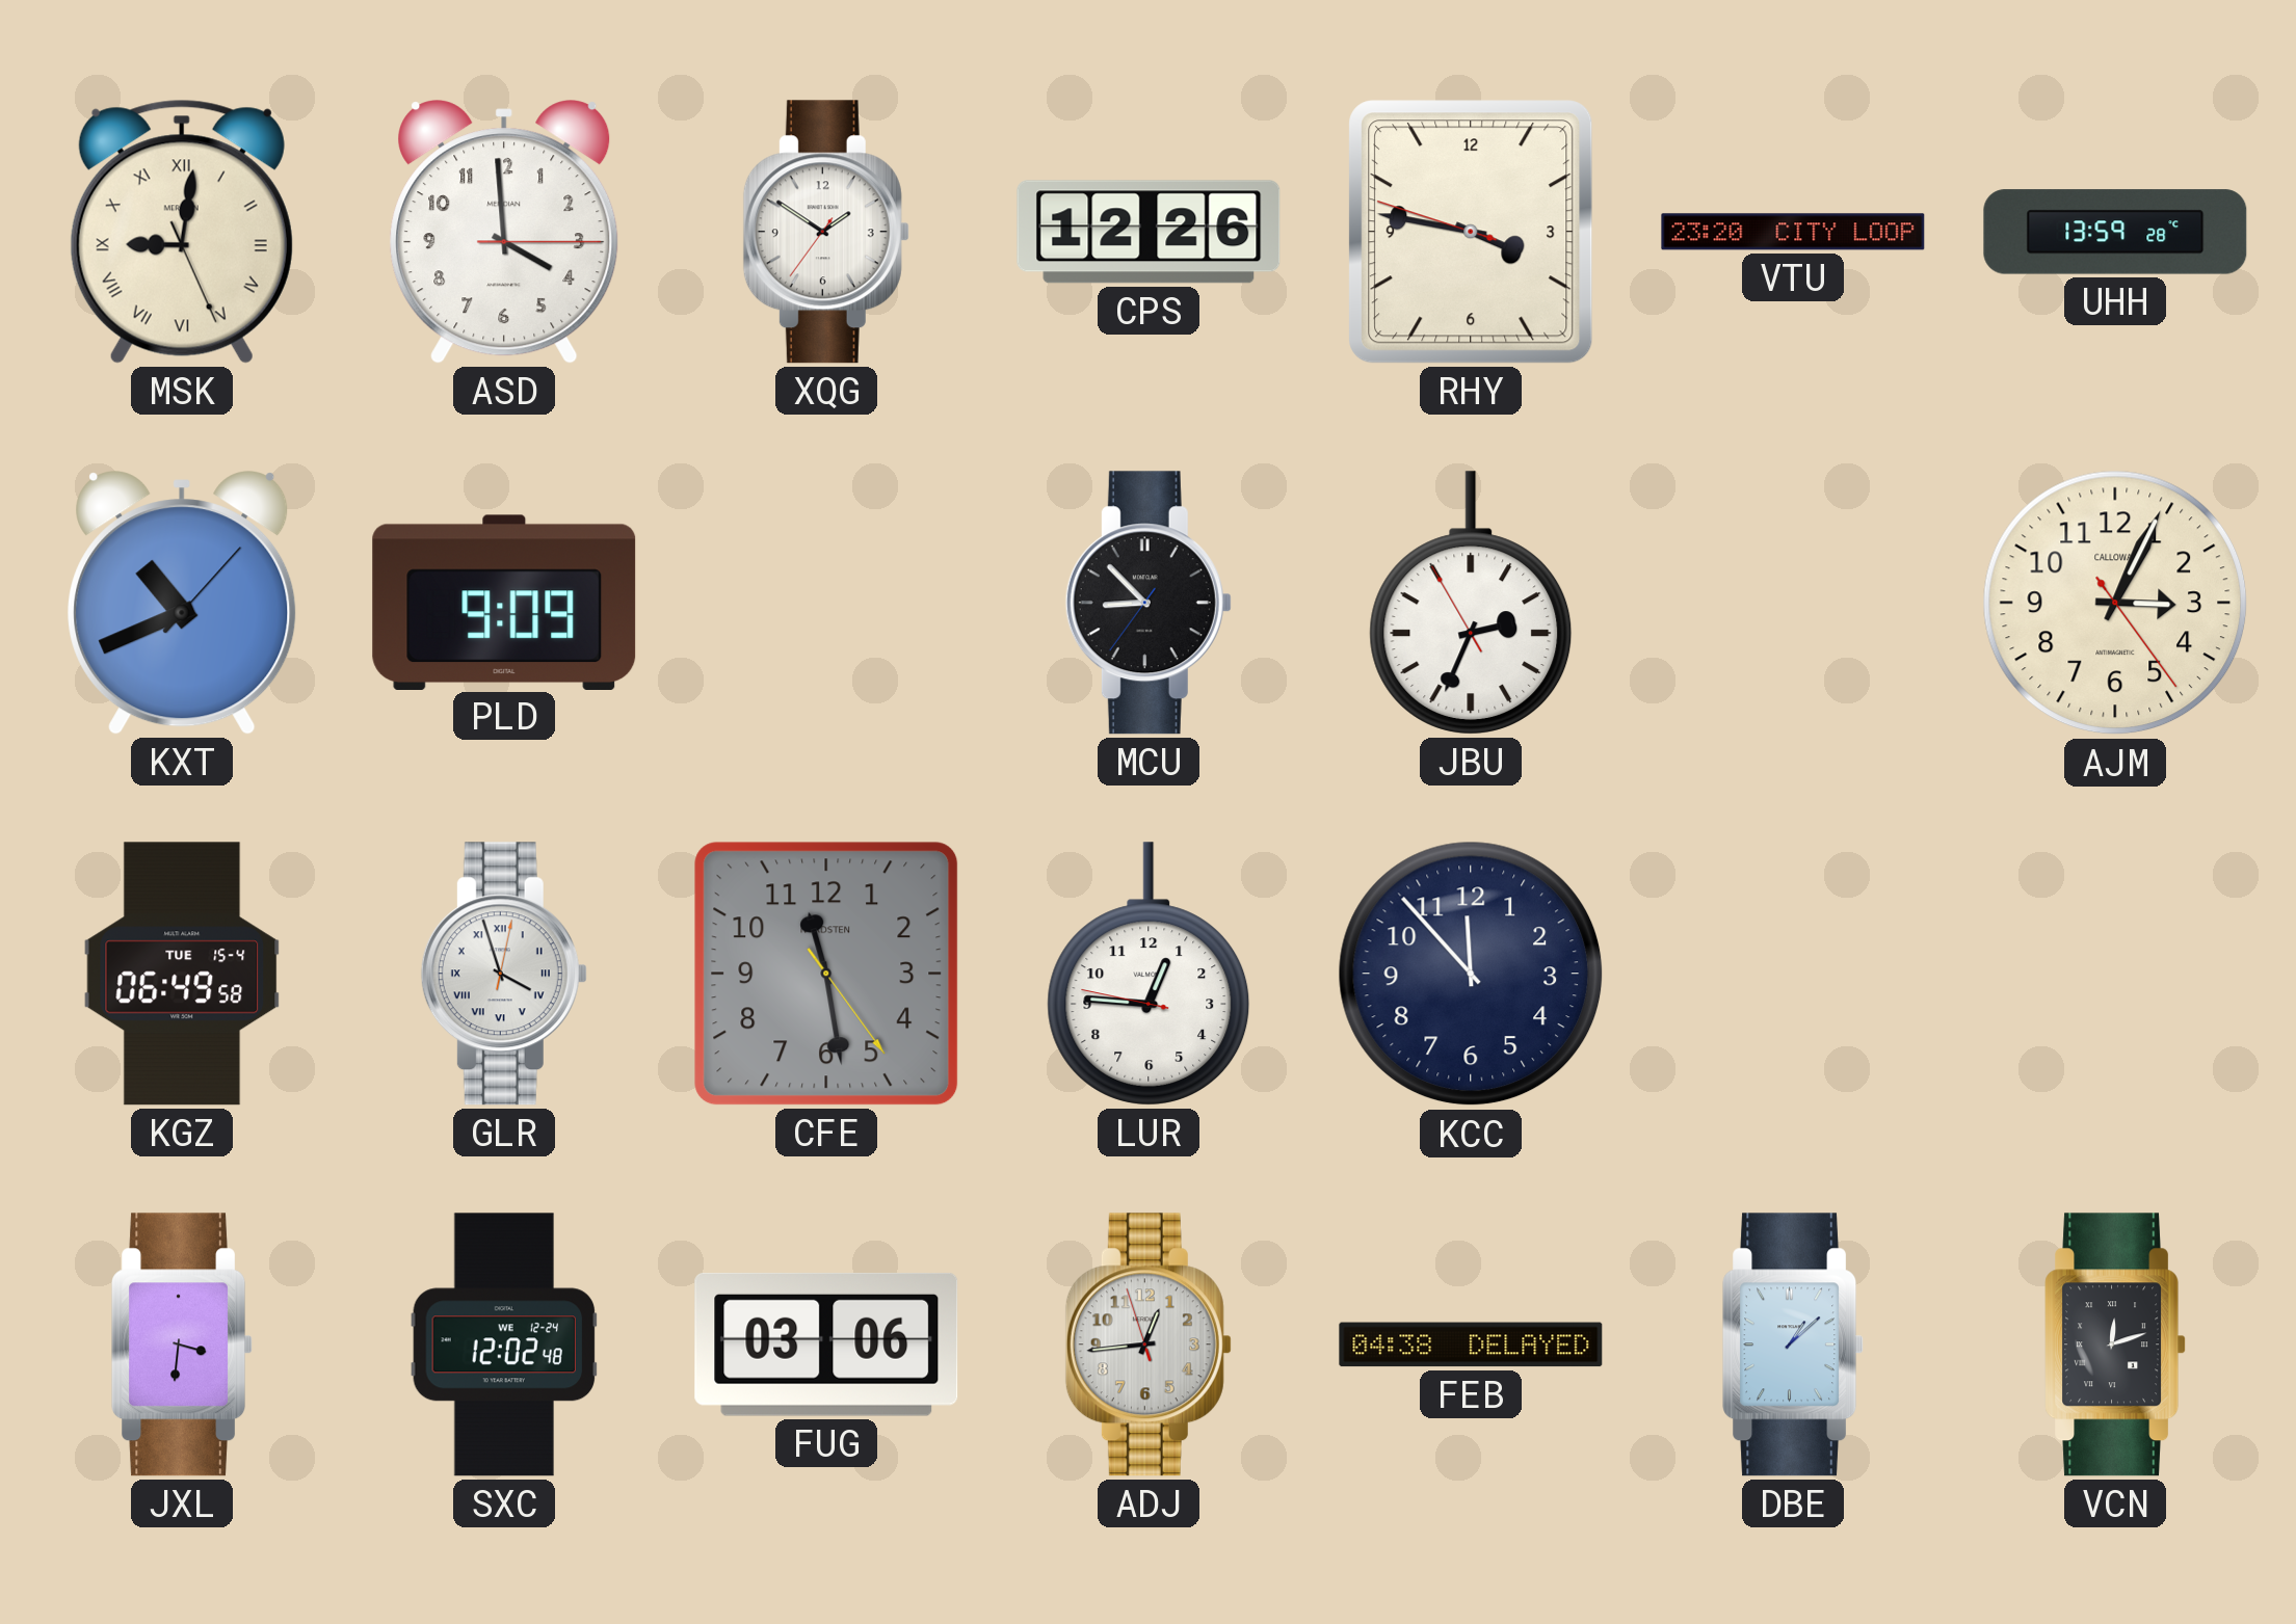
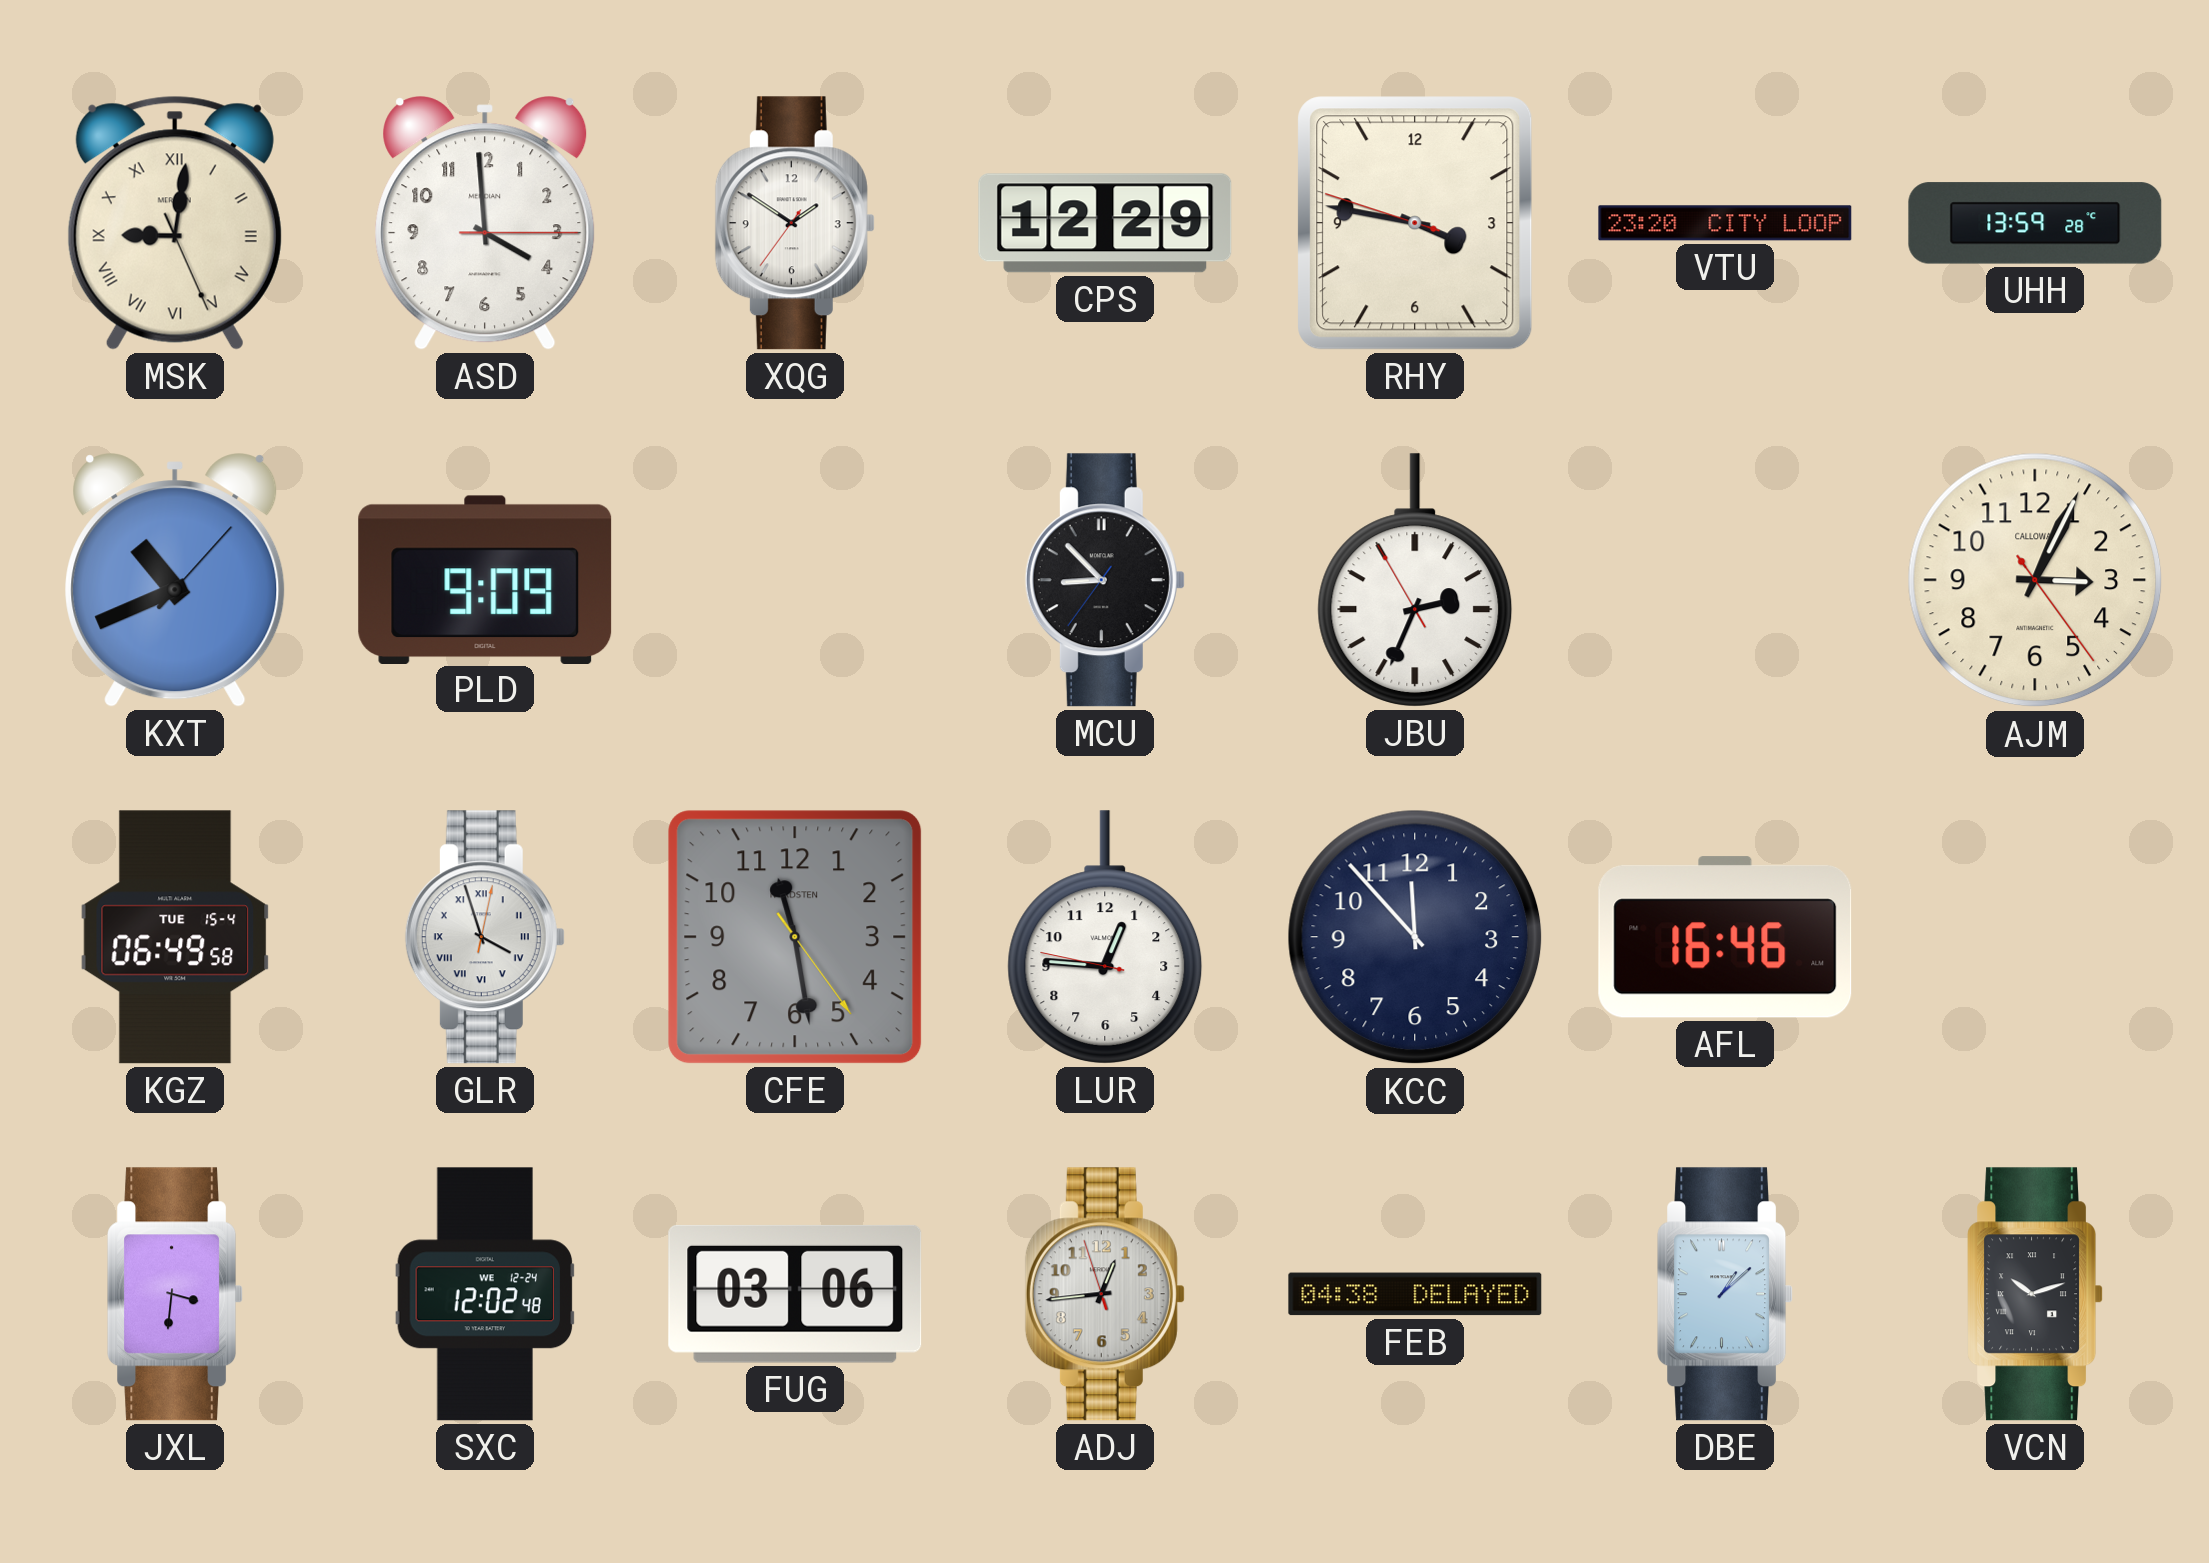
CPS: 12:26 -> 12:29 (1105, 223)
AFL: none -> 16:46 (1725, 937)
VCN: 12:12 -> 10:12 (2035, 1294)
